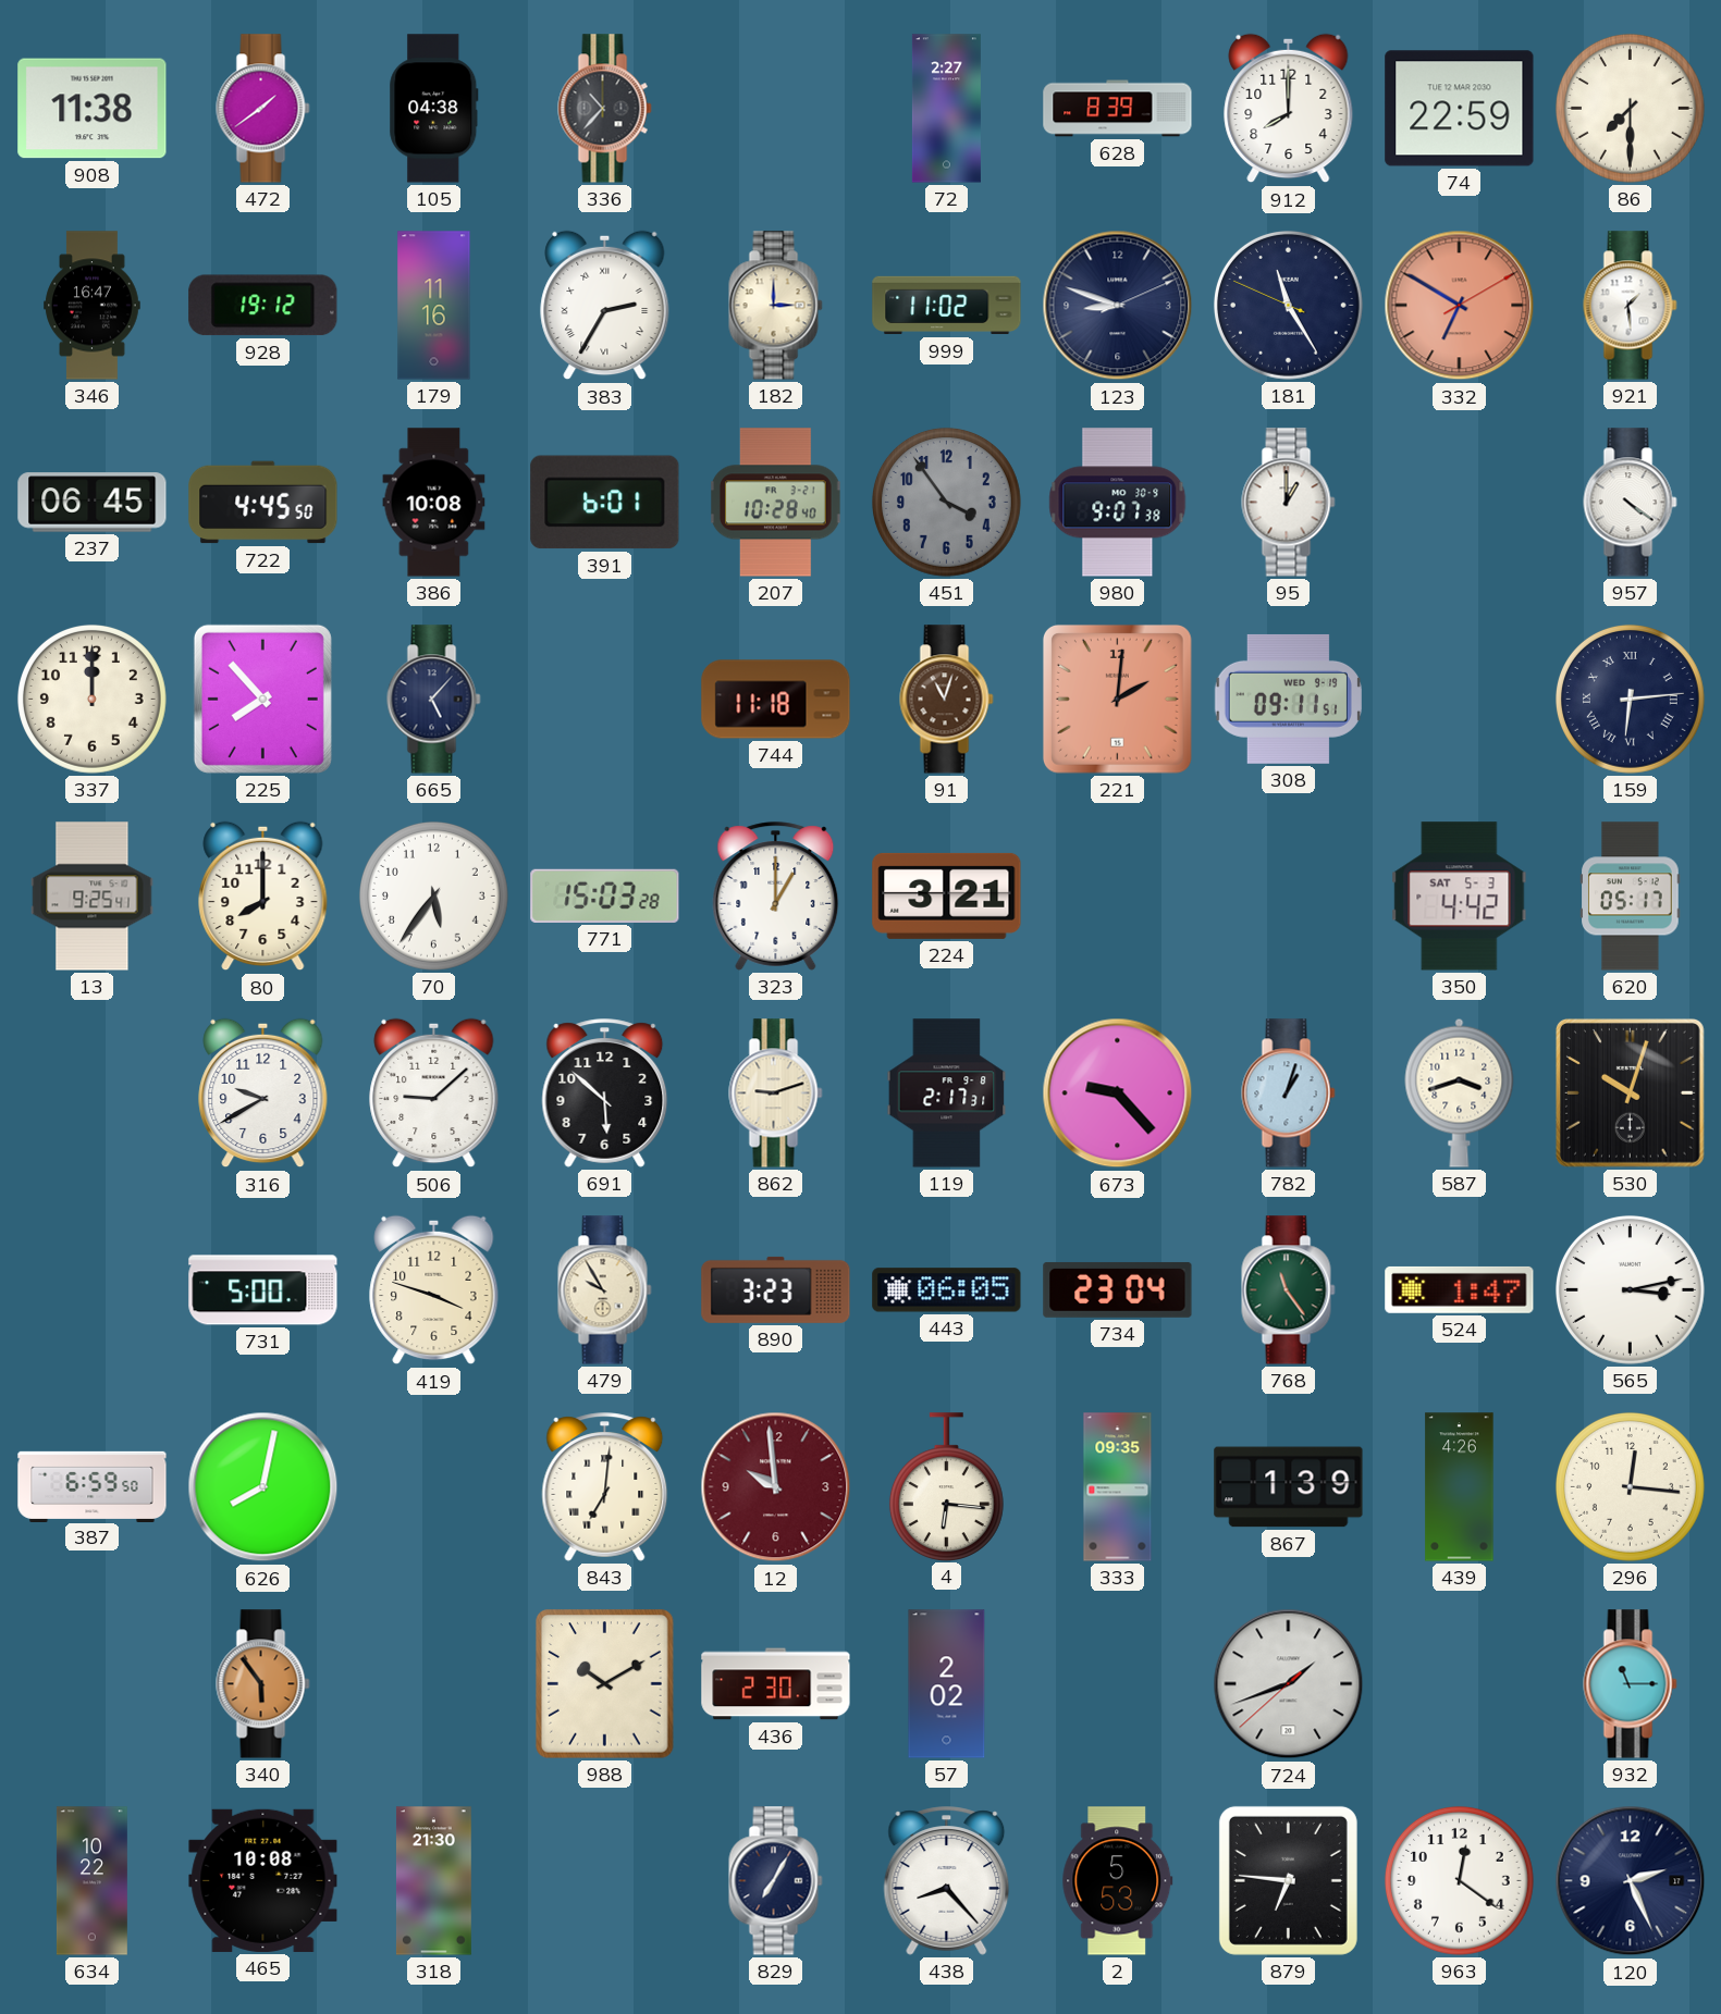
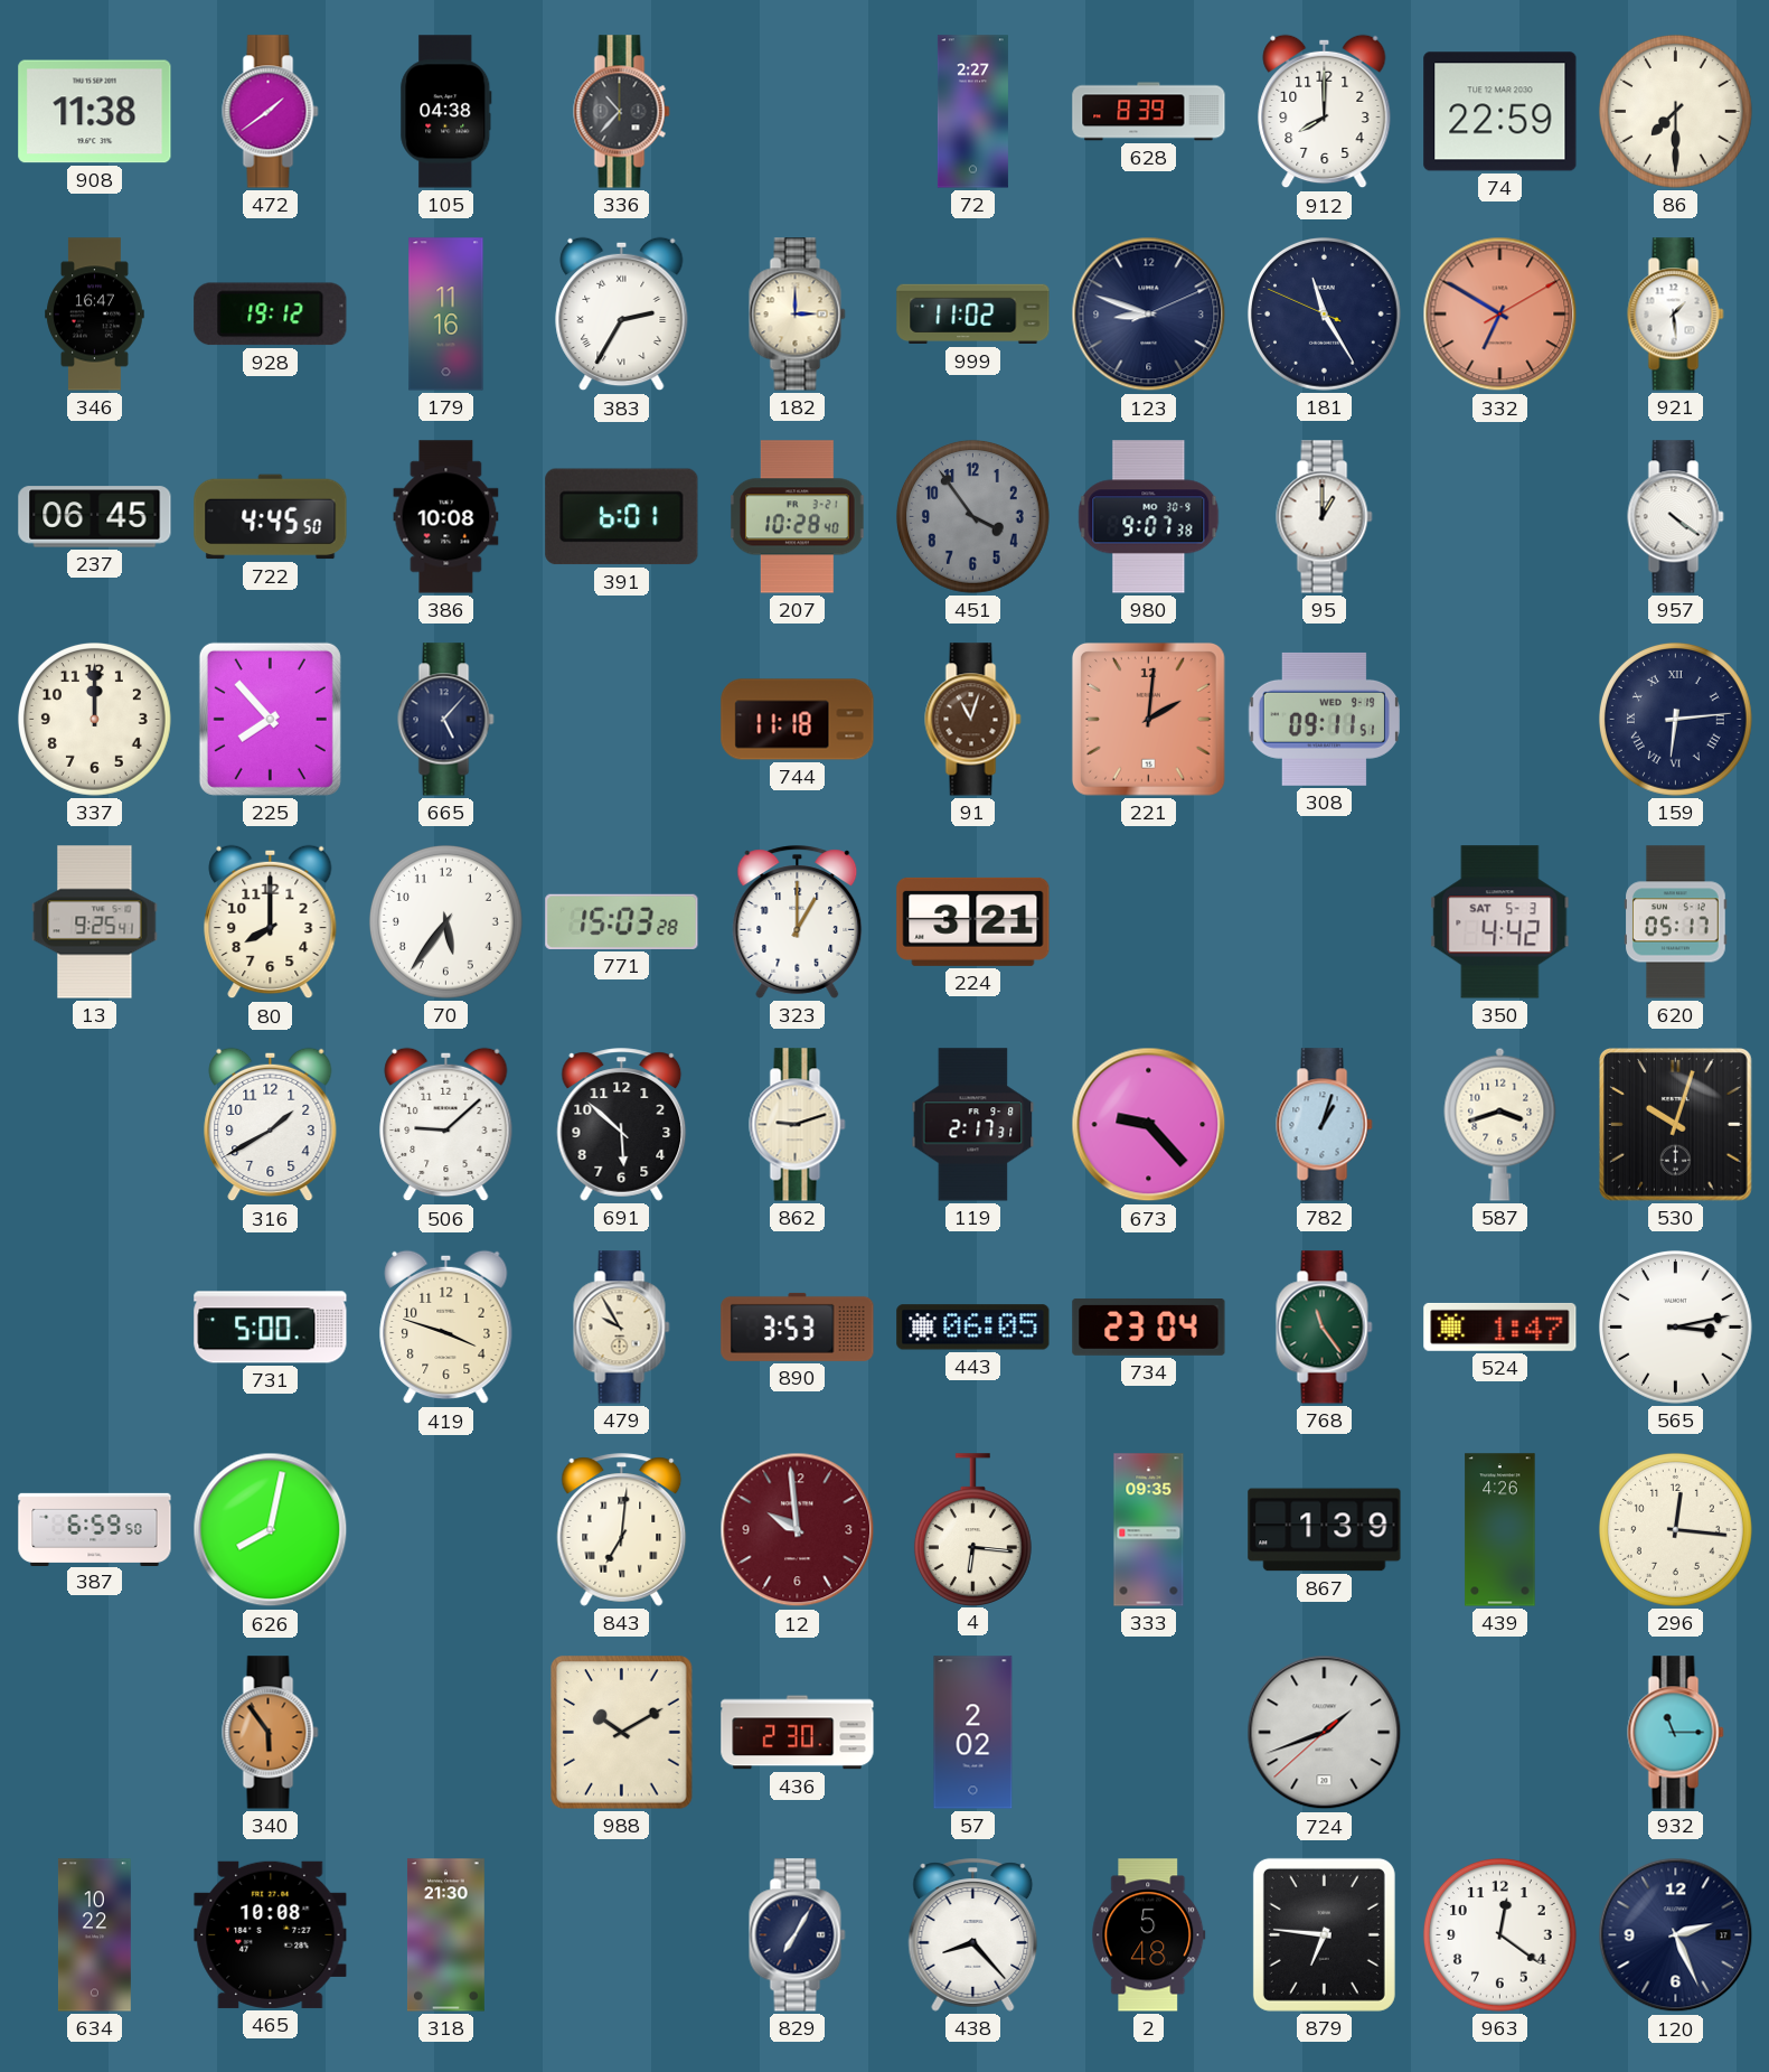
316: 9:40 -> 1:40 (271, 1125)
890: 3:23 -> 3:53 (798, 1326)
2: 5:53 -> 5:48 (1149, 1935)
